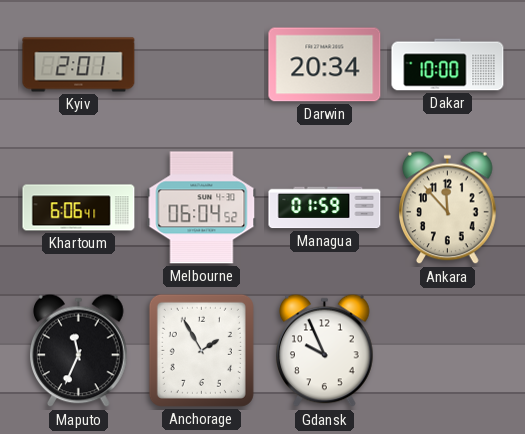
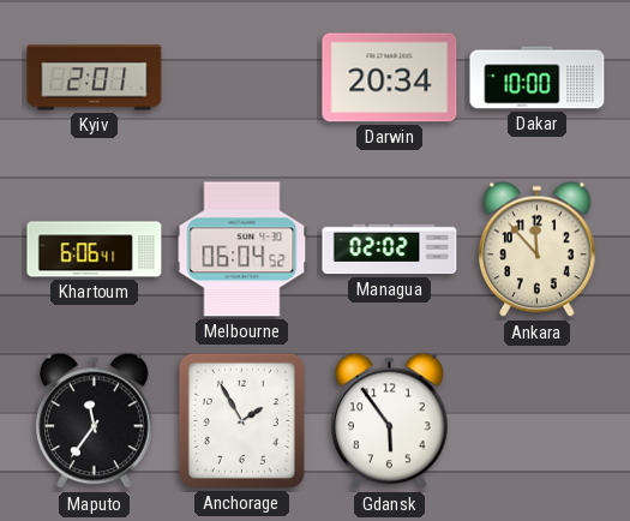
Managua: 01:59 -> 02:02 (390, 250)
Maputo: 11:34 -> 11:36 (95, 421)
Gdansk: 9:56 -> 5:54 (390, 421)
